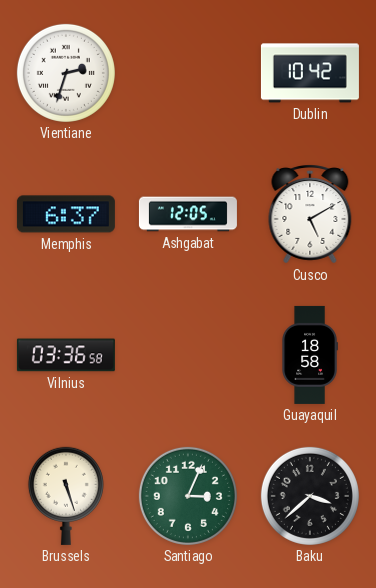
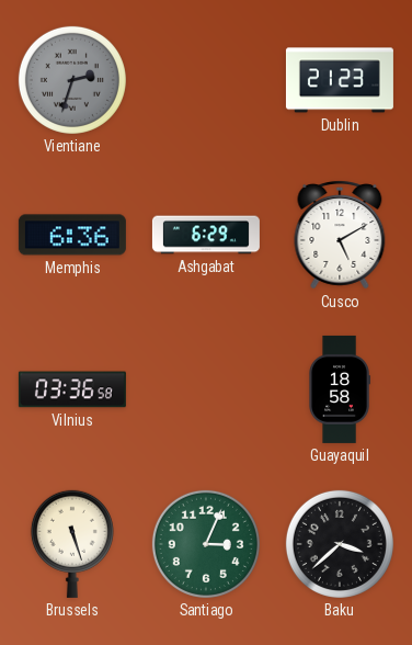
Vientiane dial: white -> grey (72, 80)
Dublin: 10:42 -> 21:23 (340, 80)
Memphis: 6:37 -> 6:36 (72, 235)
Ashgabat: 12:05 -> 6:29 (206, 235)
